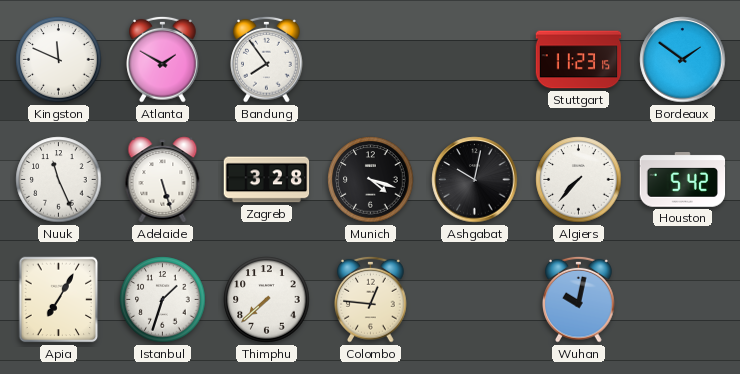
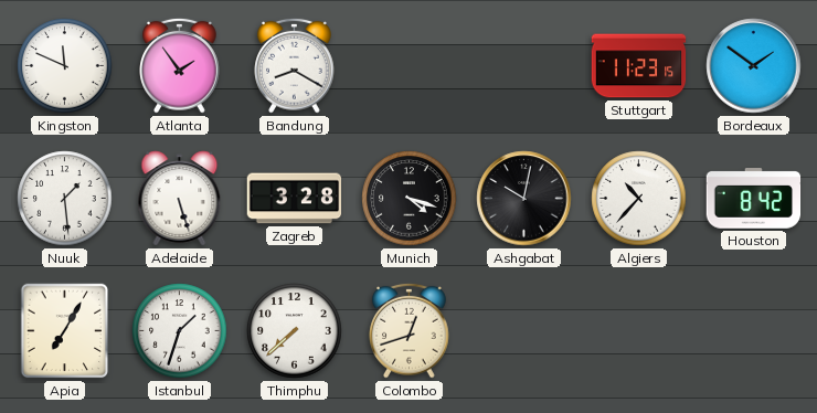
Atlanta: 1:50 -> 1:54 (180, 65)
Bandung: 7:54 -> 8:20 (295, 65)
Nuuk: 11:26 -> 1:29 (65, 199)
Algiers: 7:37 -> 10:37 (639, 199)
Houston: 5:42 -> 8:42 (754, 199)
Colombo: 12:46 -> 12:42 (410, 330)
Wuhan: 10:02 -> none (579, 299)
